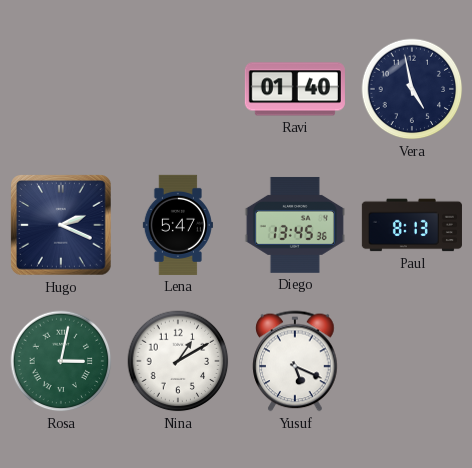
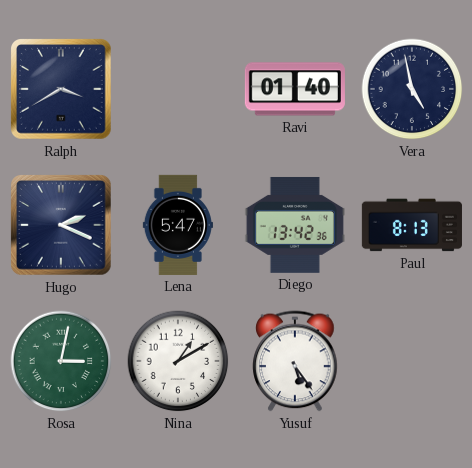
Ralph: none -> 3:40 (62, 89)
Diego: 13:45 -> 13:42 (295, 225)
Yusuf: 5:19 -> 5:24 (295, 361)
